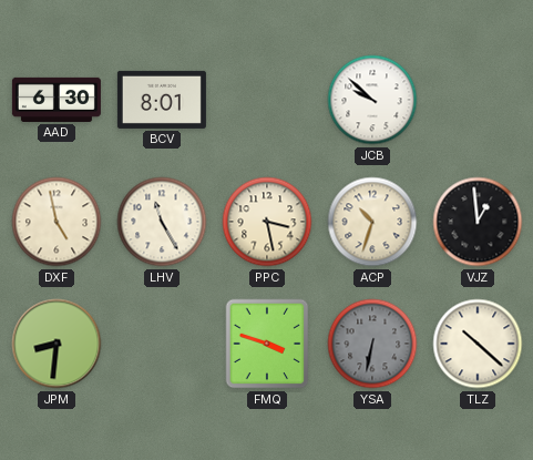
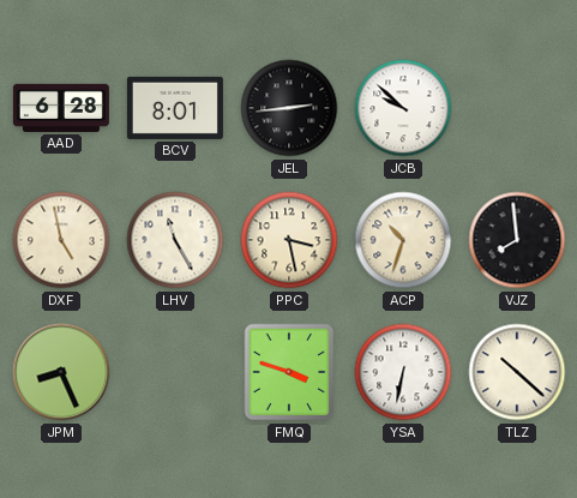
AAD: 6:30 -> 6:28 (61, 108)
JEL: none -> 2:44 (289, 108)
VJZ: 12:59 -> 7:59 (517, 240)
JPM: 8:31 -> 8:26 (61, 372)
YSA dial: grey -> white (403, 372)
